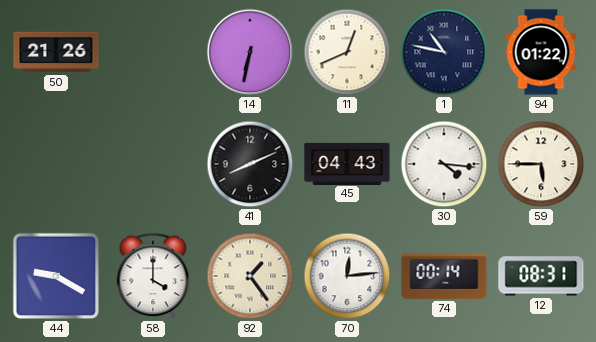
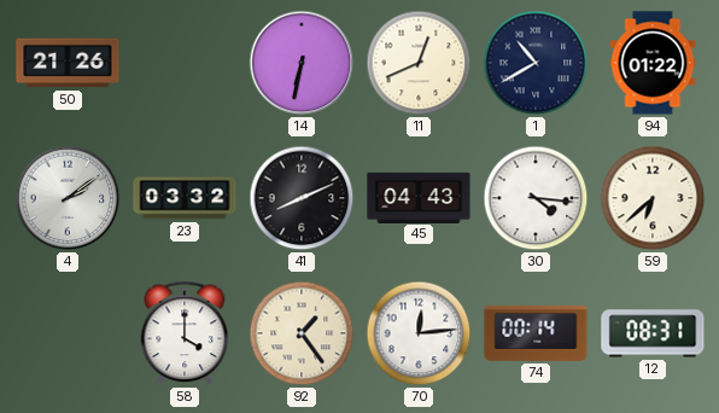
1: 10:47 -> 10:40 (536, 63)
4: none -> 2:09 (68, 198)
23: none -> 03:32 (185, 198)
59: 5:45 -> 6:38 (653, 198)
44: 9:20 -> none (56, 276)
